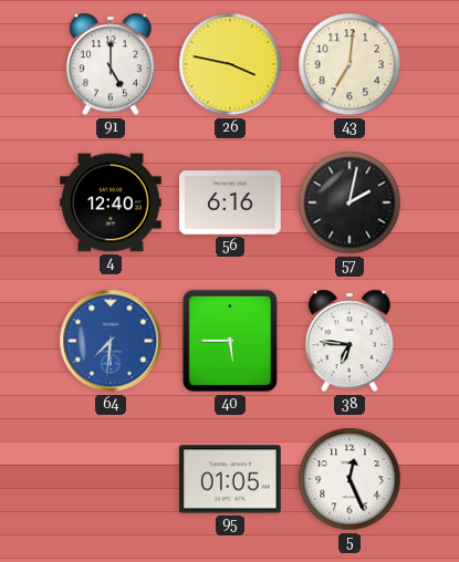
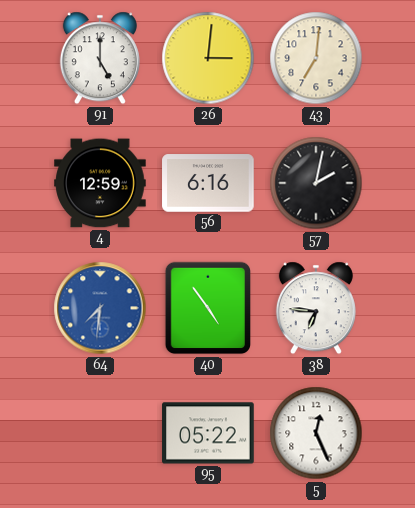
26: 3:47 -> 3:01 (208, 58)
4: 12:40 -> 12:59 (100, 183)
40: 5:45 -> 4:54 (208, 308)
95: 01:05 -> 05:22 (208, 433)
